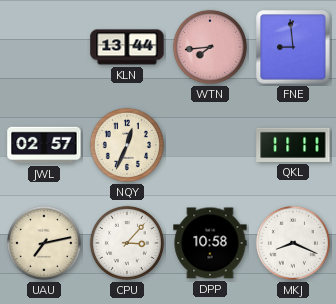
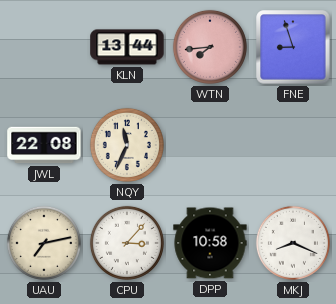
FNE: 8:59 -> 8:57 (293, 47)
JWL: 02:57 -> 22:08 (44, 145)
NQY: 12:34 -> 11:34 (127, 145)
QKL: 11:11 -> none (293, 145)
